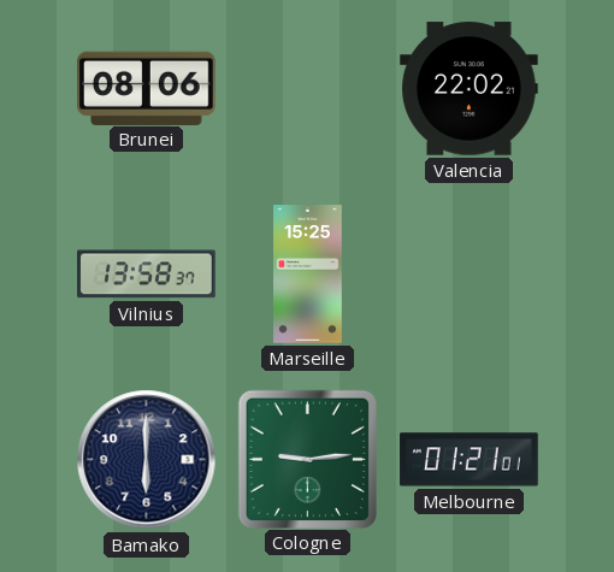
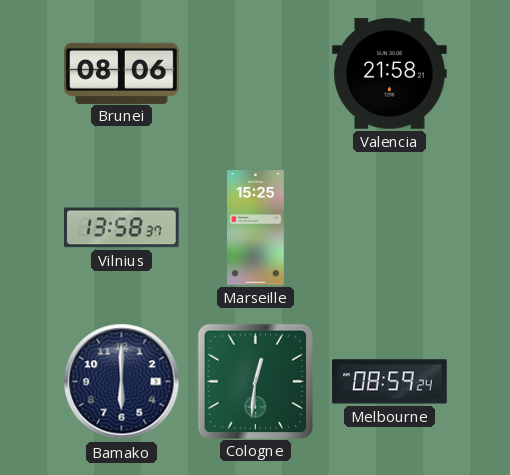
Valencia: 22:02 -> 21:58 (390, 74)
Cologne: 9:14 -> 12:31 (255, 381)
Melbourne: 01:21 -> 08:59 (390, 382)
